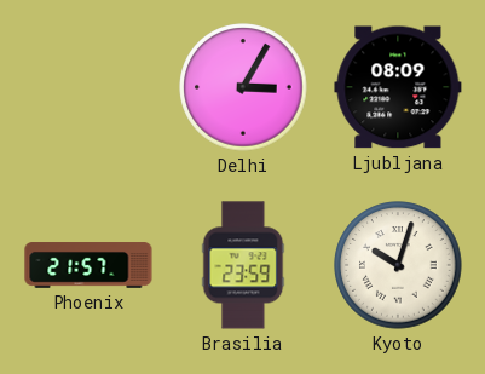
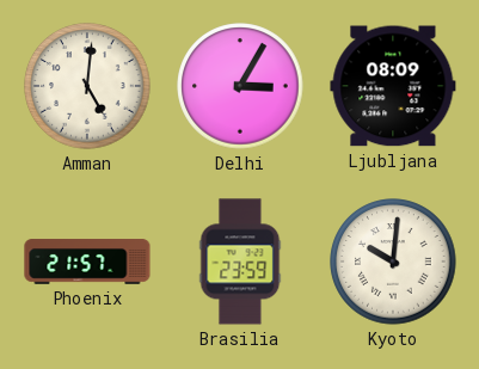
Amman: none -> 5:01 (87, 86)
Kyoto: 10:03 -> 10:01 (393, 262)
